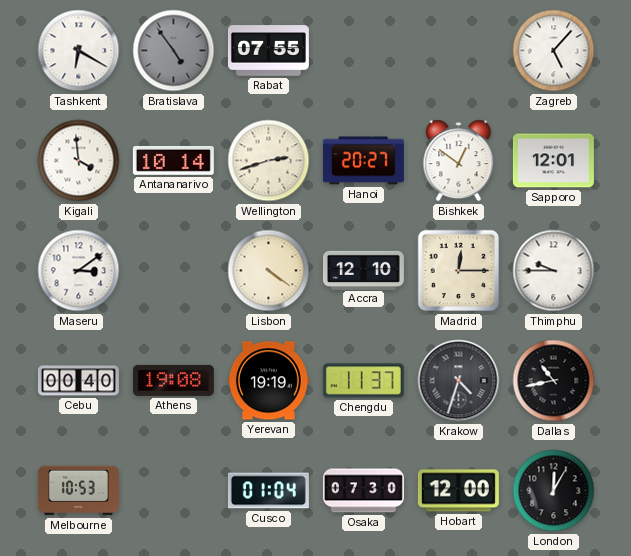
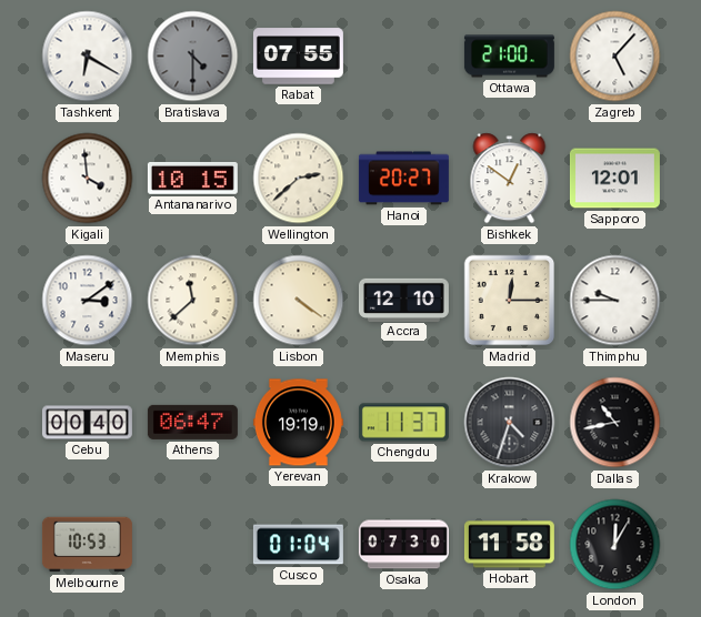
Bratislava: 4:54 -> 4:30 (193, 57)
Ottawa: none -> 21:00 (509, 57)
Antananarivo: 10:14 -> 10:15 (192, 178)
Wellington: 2:42 -> 2:38 (299, 179)
Memphis: none -> 11:38 (193, 301)
Athens: 19:08 -> 06:47 (192, 422)
Hobart: 12:00 -> 11:58 (509, 545)
